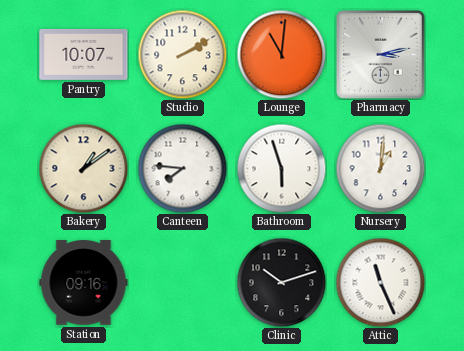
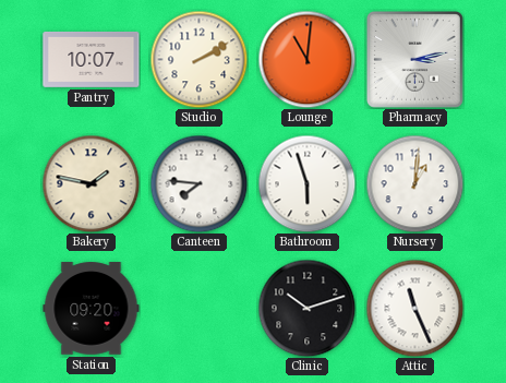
Bakery: 1:09 -> 1:47 (91, 183)
Station: 09:16 -> 09:20 (92, 309)
